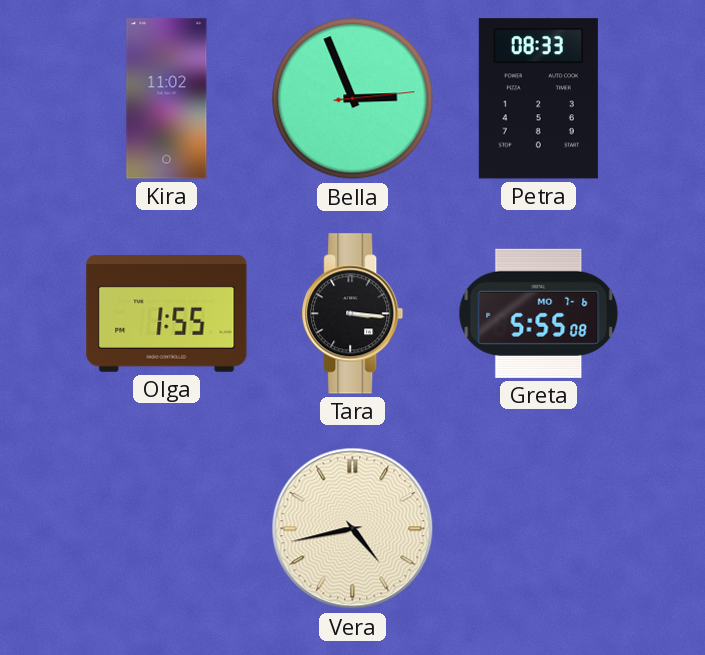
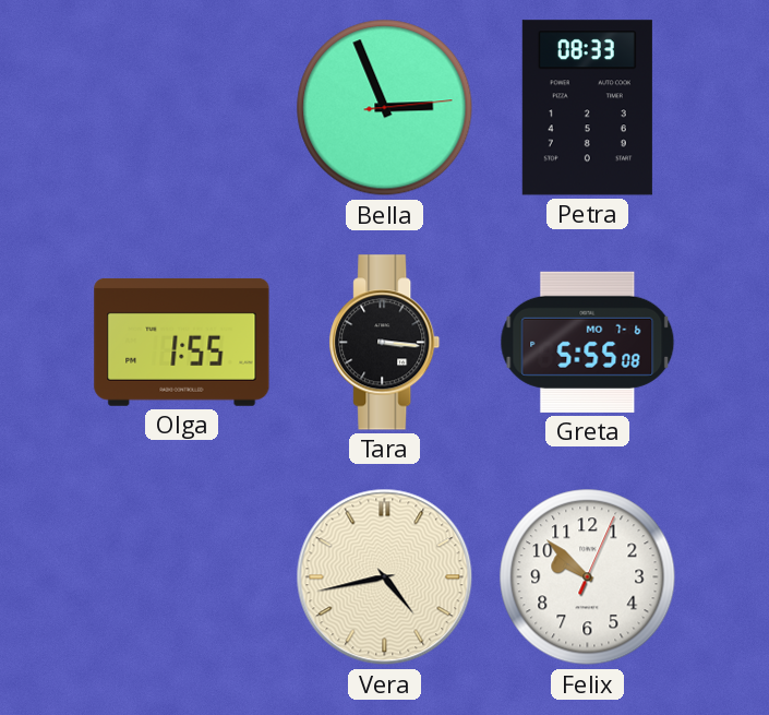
Kira: 11:02 -> none (167, 99)
Felix: none -> 9:52 (588, 577)
